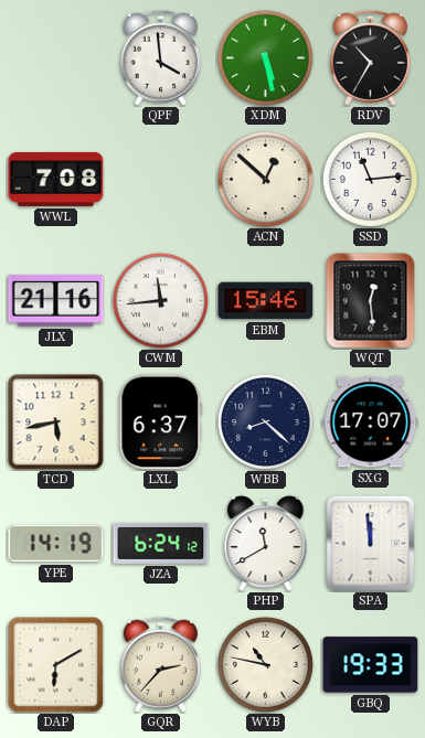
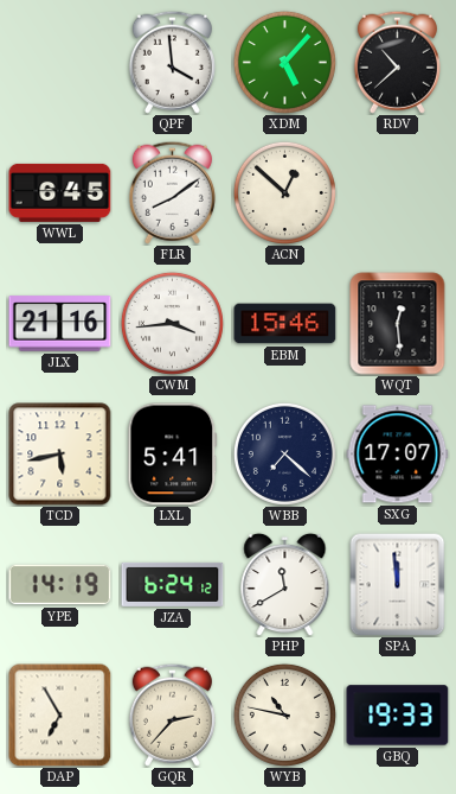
XDM: 5:28 -> 5:07 (284, 62)
RDV: 10:35 -> 10:38 (397, 62)
WWL: 7:08 -> 6:45 (60, 192)
FLR: none -> 8:09 (172, 192)
SSD: 11:14 -> none (370, 179)
CWM: 11:44 -> 3:44 (172, 323)
LXL: 6:37 -> 5:41 (173, 455)
WBB: 8:22 -> 7:22 (284, 453)
DAP: 6:10 -> 6:55 (60, 716)
